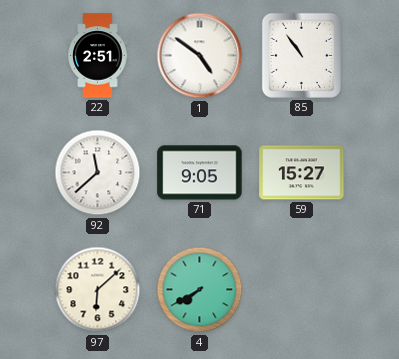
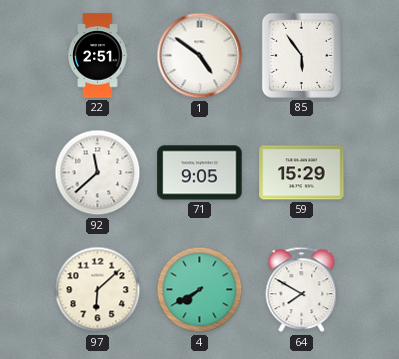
85: 10:54 -> 5:54 (301, 55)
59: 15:27 -> 15:29 (302, 173)
64: none -> 7:50 (302, 290)
